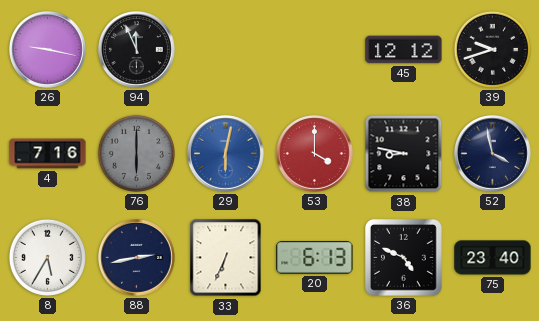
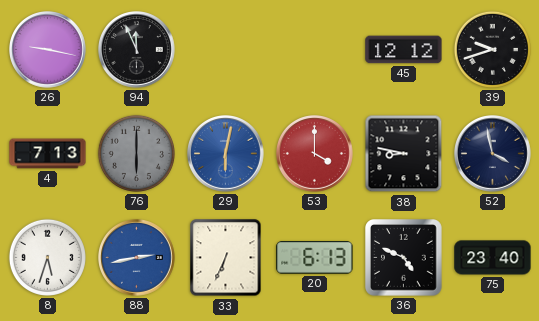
4: 7:16 -> 7:13 (48, 154)
8: 5:35 -> 5:33 (47, 257)
88 dial: navy -> blue (137, 258)
